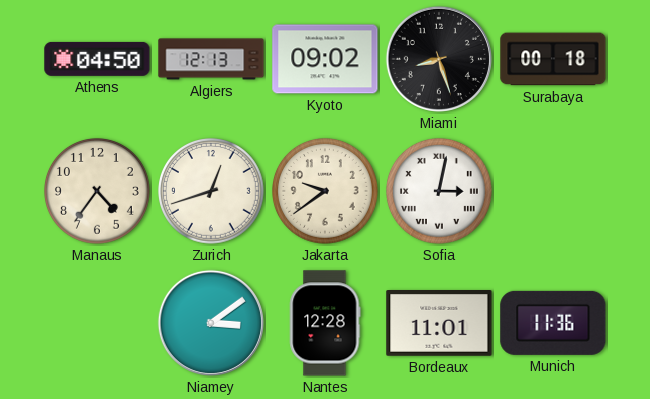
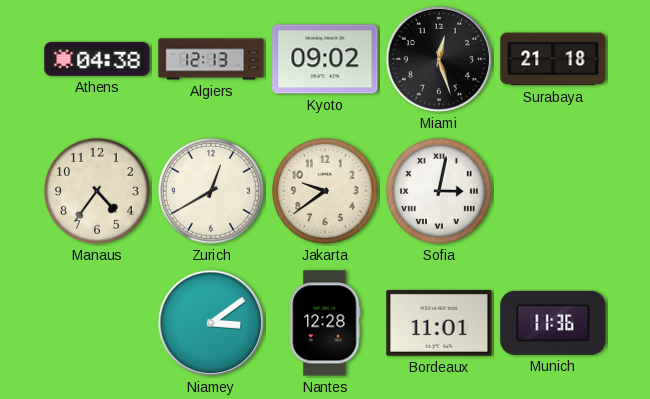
Athens: 04:50 -> 04:38 (97, 59)
Miami: 8:27 -> 12:27 (439, 59)
Surabaya: 00:18 -> 21:18 (553, 59)
Zurich: 12:42 -> 12:40 (212, 192)
